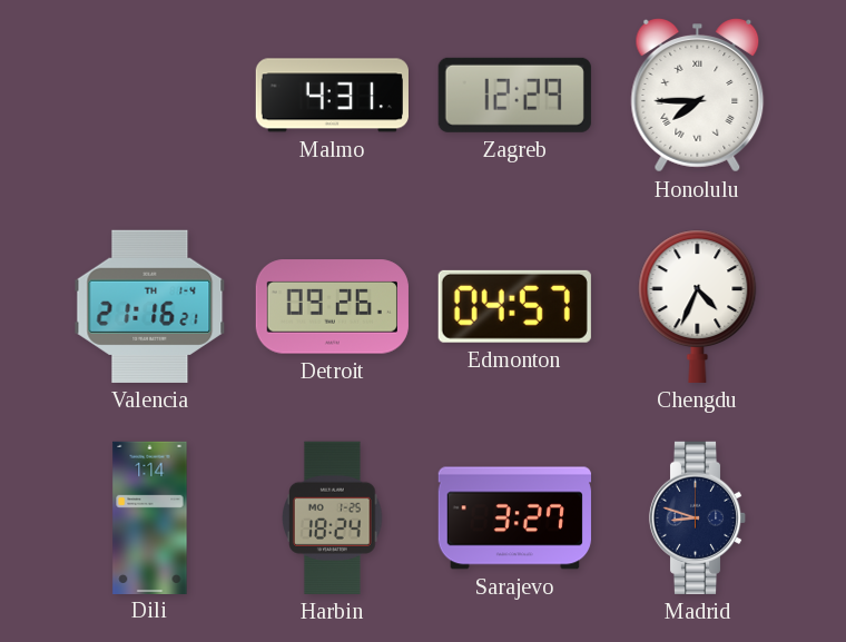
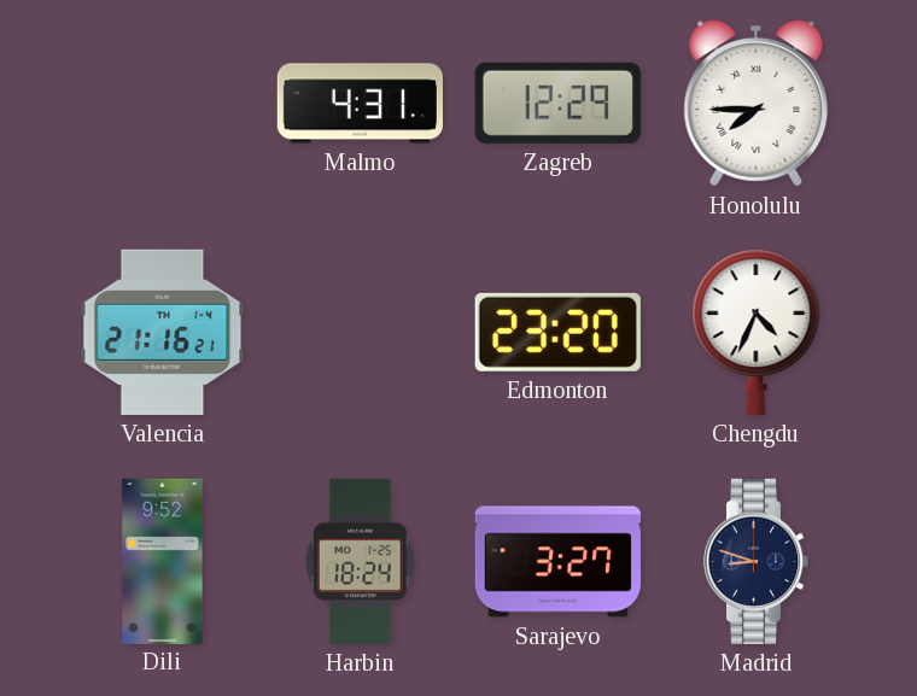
Detroit: 09:26 -> none (332, 307)
Edmonton: 04:57 -> 23:20 (557, 332)
Dili: 1:14 -> 9:52 (163, 561)
